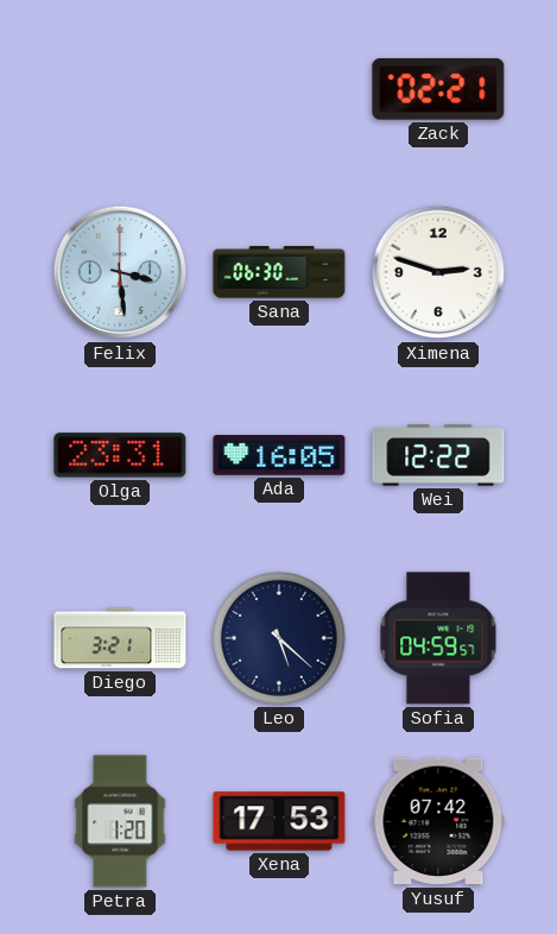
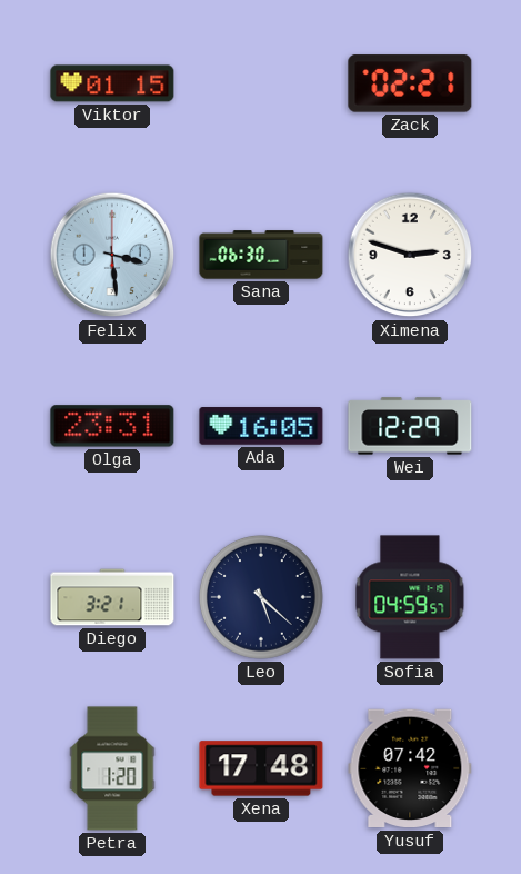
Viktor: none -> 01:15 (112, 83)
Wei: 12:22 -> 12:29 (410, 426)
Xena: 17:53 -> 17:48 (261, 768)
